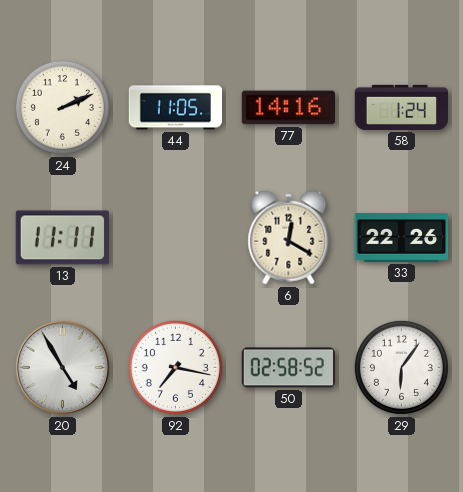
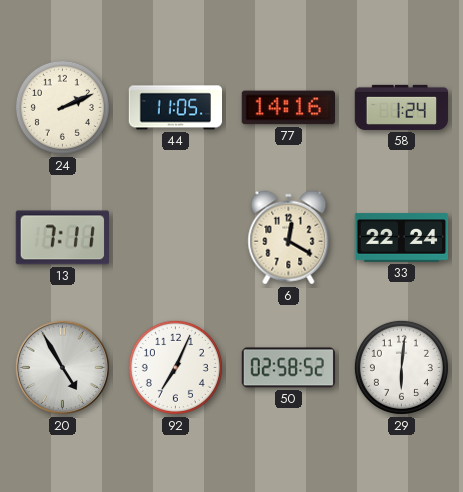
13: 11:11 -> 7:11 (62, 238)
33: 22:26 -> 22:24 (402, 238)
92: 7:17 -> 7:04 (175, 367)
29: 6:06 -> 6:01 (401, 367)
